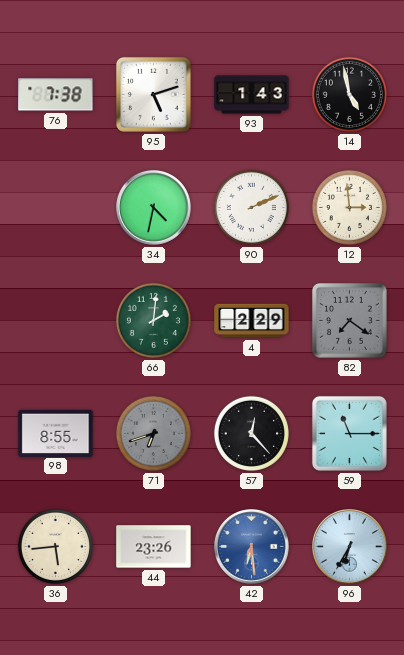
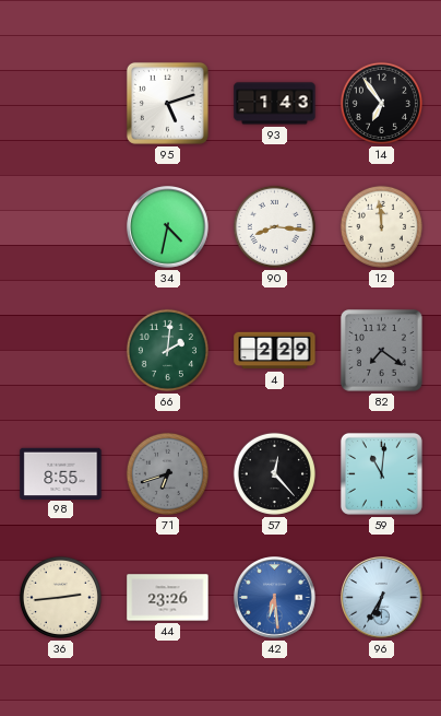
76: 7:38 -> none (56, 95)
14: 4:58 -> 6:54 (381, 103)
90: 2:11 -> 8:16 (274, 226)
12: 2:59 -> 11:59 (381, 226)
59: 11:15 -> 11:01 (381, 473)
36: 5:44 -> 2:44 (60, 597)
